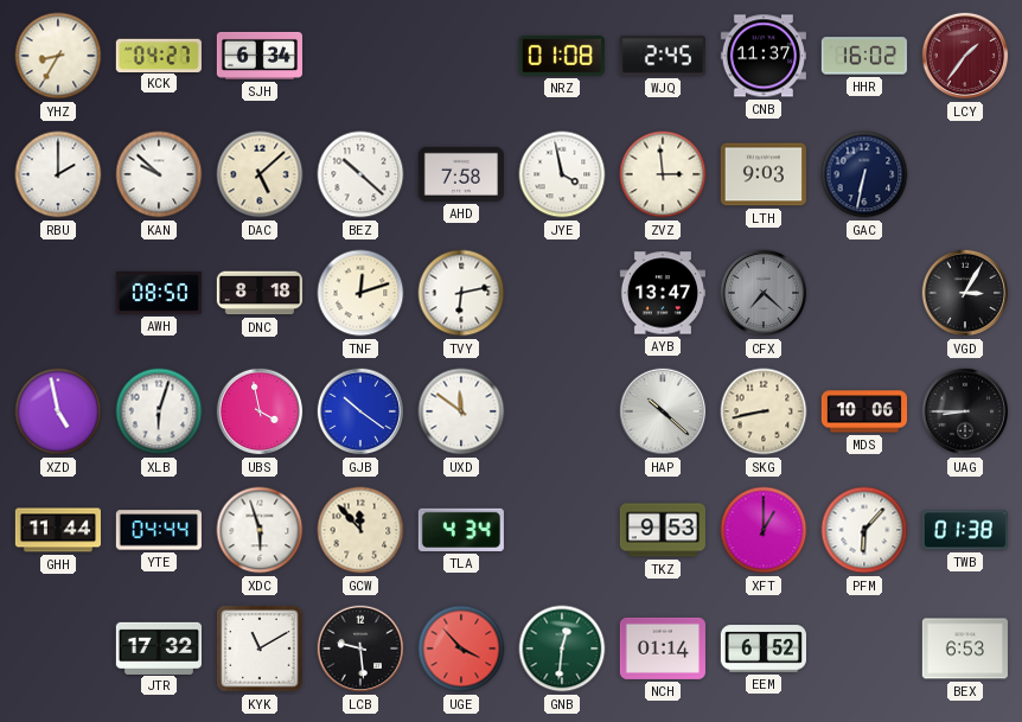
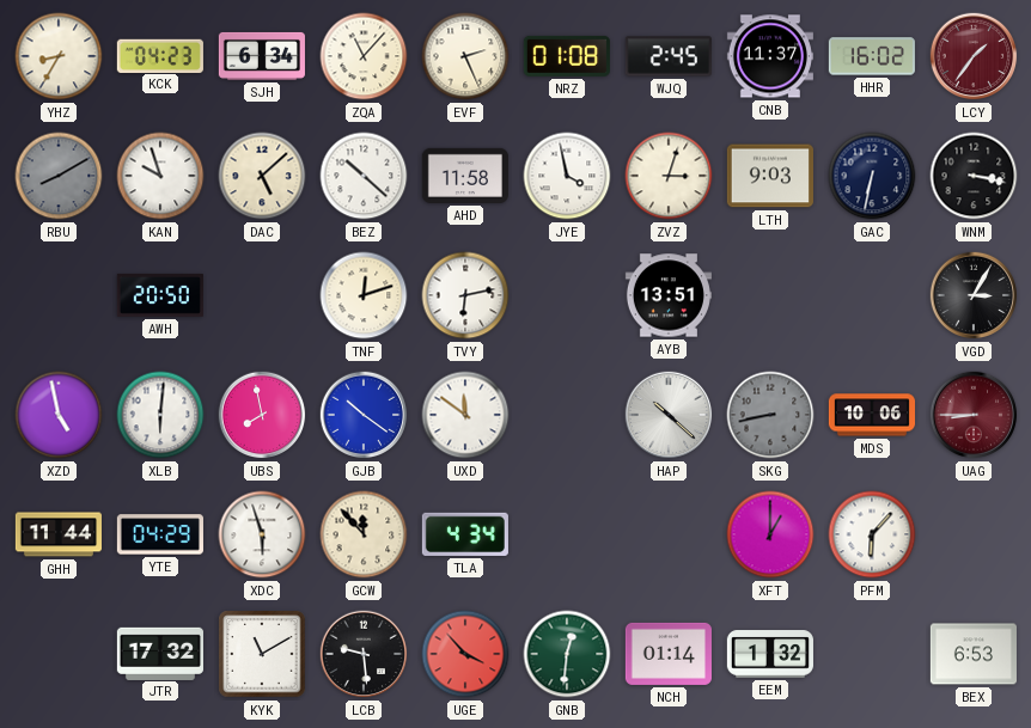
KCK: 04:27 -> 04:23 (160, 55)
ZQA: none -> 11:07 (364, 56)
EVF: none -> 2:26 (465, 56)
RBU: 2:00 -> 8:10 (59, 176)
RBU dial: white -> grey (59, 176)
KAN: 9:52 -> 9:57 (160, 176)
AHD: 7:58 -> 11:58 (465, 176)
ZVZ: 2:59 -> 3:03 (669, 176)
WNM: none -> 3:17 (974, 176)
AWH: 08:50 -> 20:50 (160, 295)
DNC: 8:18 -> none (260, 293)
AYB: 13:47 -> 13:51 (669, 295)
CFX: 7:22 -> none (764, 293)
XLB: 6:03 -> 6:01 (160, 415)
UBS: 3:58 -> 7:58 (262, 415)
SKG dial: cream -> grey (770, 415)
UAG dial: black -> burgundy (974, 415)
YTE: 04:44 -> 04:29 (160, 534)
TKZ: 9:53 -> none (663, 530)
TWB: 01:38 -> none (965, 530)
EEM: 6:52 -> 1:32 (770, 654)
